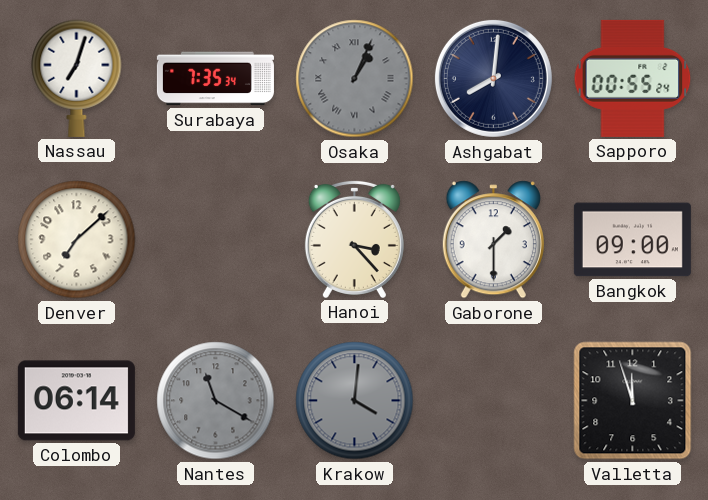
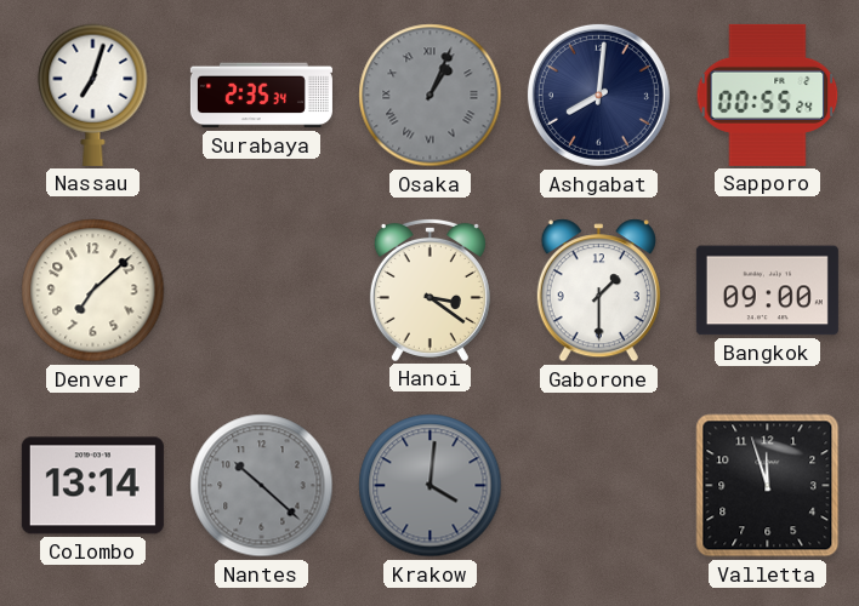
Surabaya: 7:35 -> 2:35 (261, 96)
Hanoi: 3:23 -> 3:21 (429, 290)
Colombo: 06:14 -> 13:14 (92, 486)
Nantes: 11:20 -> 10:22 (262, 486)
